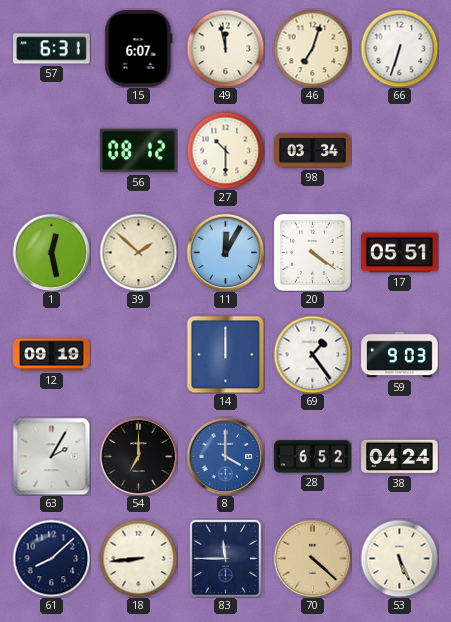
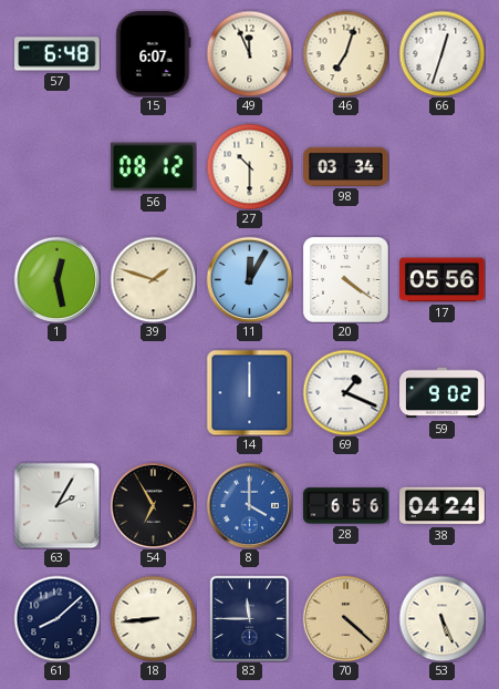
57: 6:31 -> 6:48 (58, 54)
49: 11:58 -> 11:56 (249, 53)
66: 6:33 -> 12:33 (441, 53)
39: 1:52 -> 1:48 (153, 279)
17: 05:51 -> 05:56 (443, 280)
12: 09:19 -> none (52, 355)
69: 1:24 -> 1:19 (345, 392)
59: 9:03 -> 9:02 (443, 393)
54: 7:00 -> 6:55 (153, 505)
28: 6:52 -> 6:56 (346, 506)
